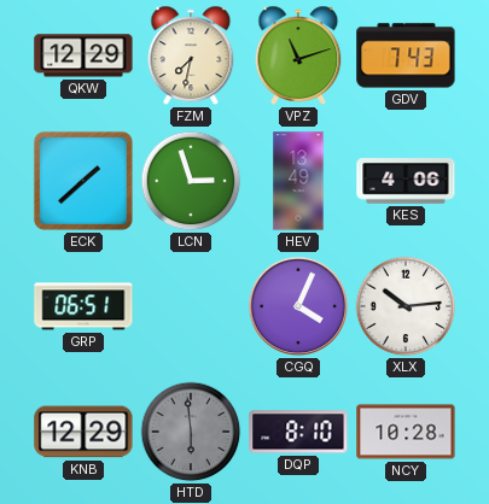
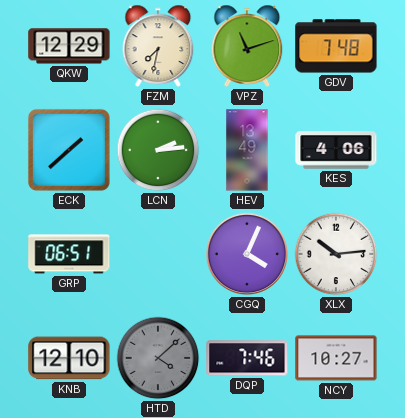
GDV: 7:43 -> 7:48 (336, 46)
LCN: 2:57 -> 2:14 (158, 150)
KNB: 12:29 -> 12:10 (69, 358)
HTD: 5:59 -> 4:08 (158, 358)
DQP: 8:10 -> 7:46 (247, 358)
NCY: 10:28 -> 10:27 (336, 358)
